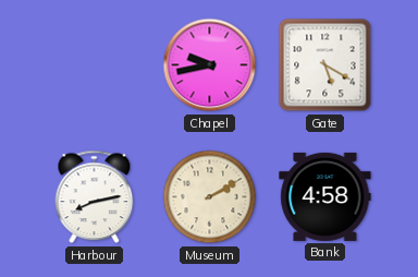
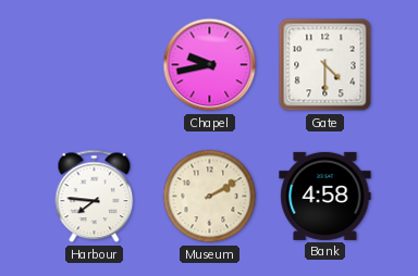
Gate: 5:20 -> 4:30 (325, 65)
Harbour: 8:13 -> 7:46 (95, 197)
